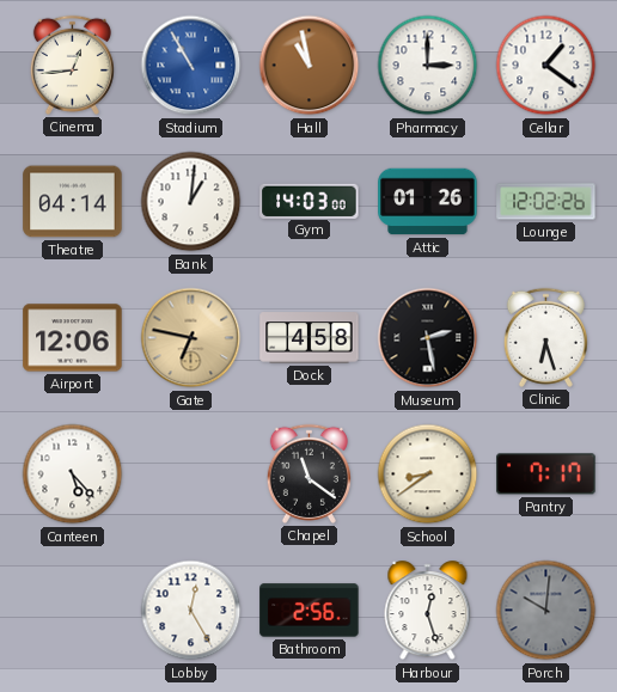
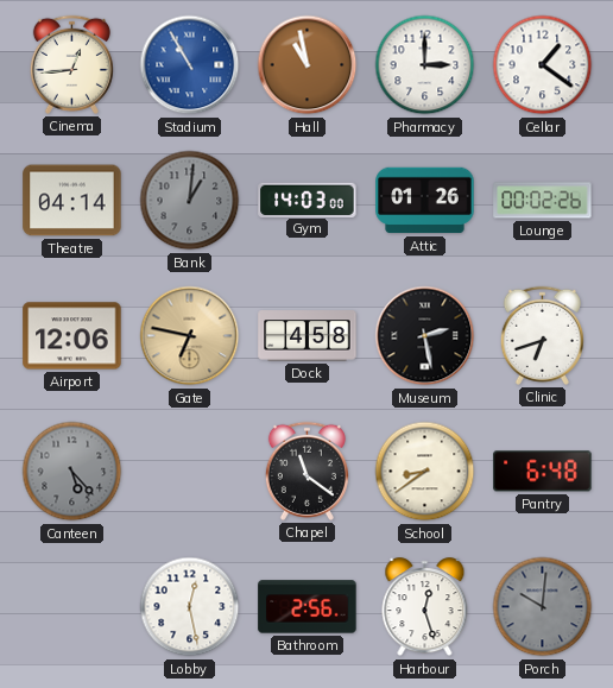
Bank dial: white -> grey (190, 201)
Lounge: 12:02 -> 00:02 (543, 201)
Clinic: 6:27 -> 6:42 (542, 335)
Canteen dial: white -> grey (72, 472)
Pantry: 7:17 -> 6:48 (543, 472)
Lobby: 12:25 -> 12:28 (190, 607)
